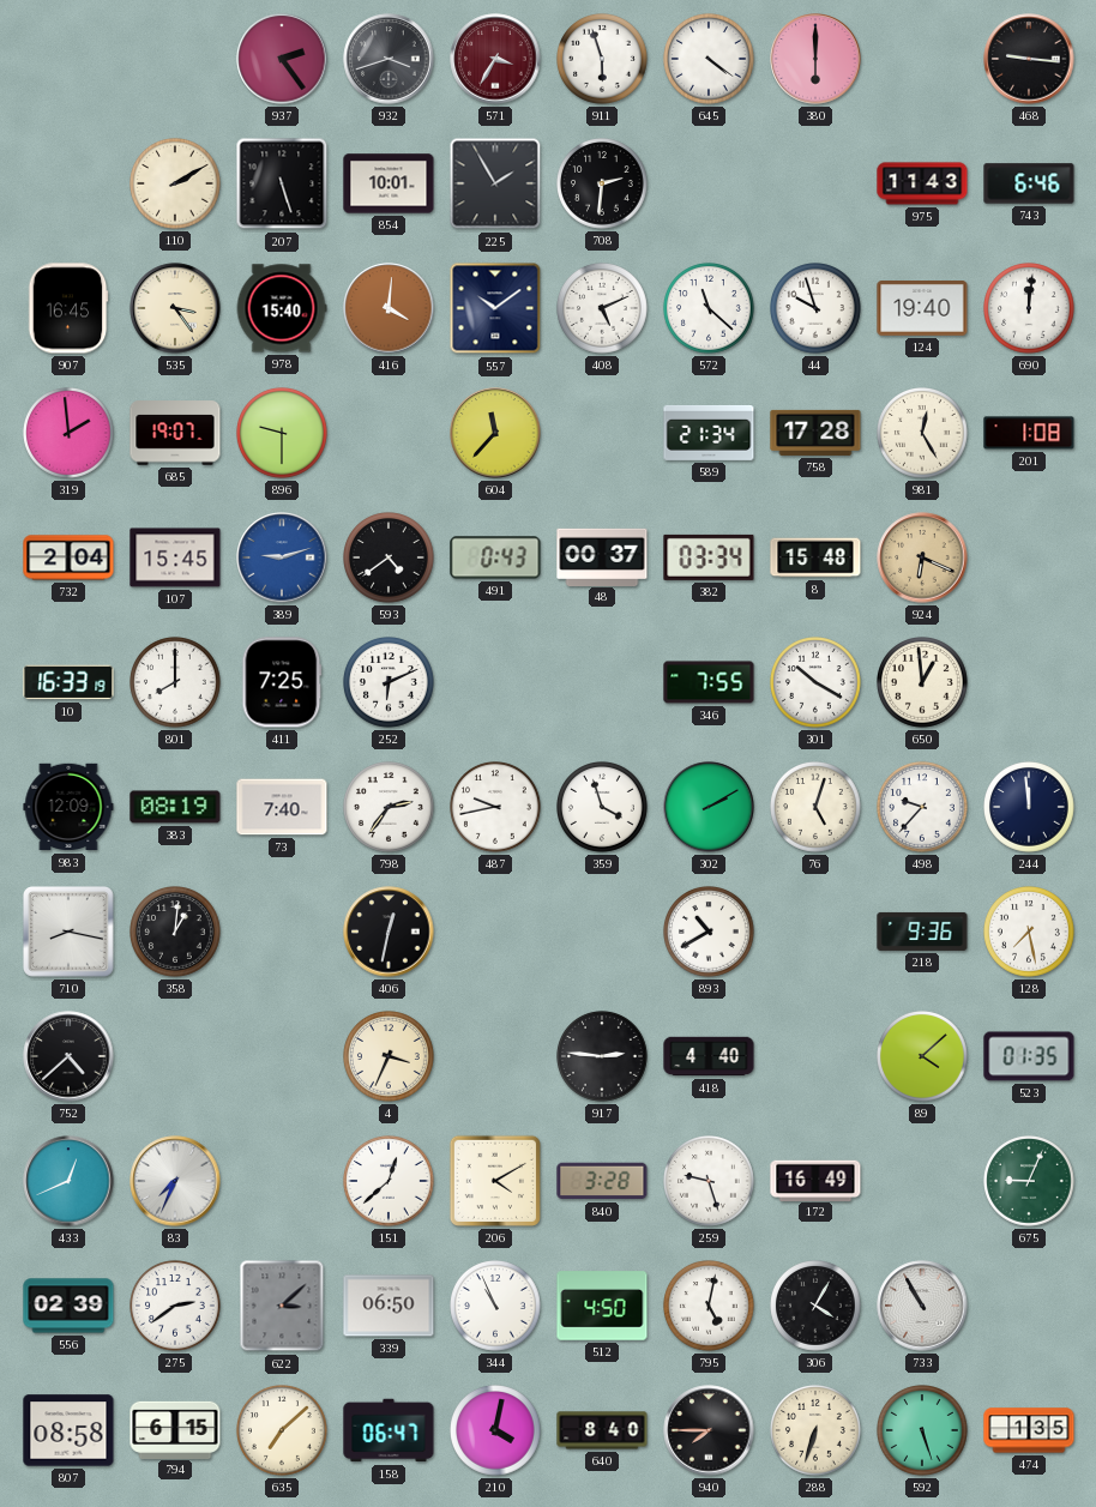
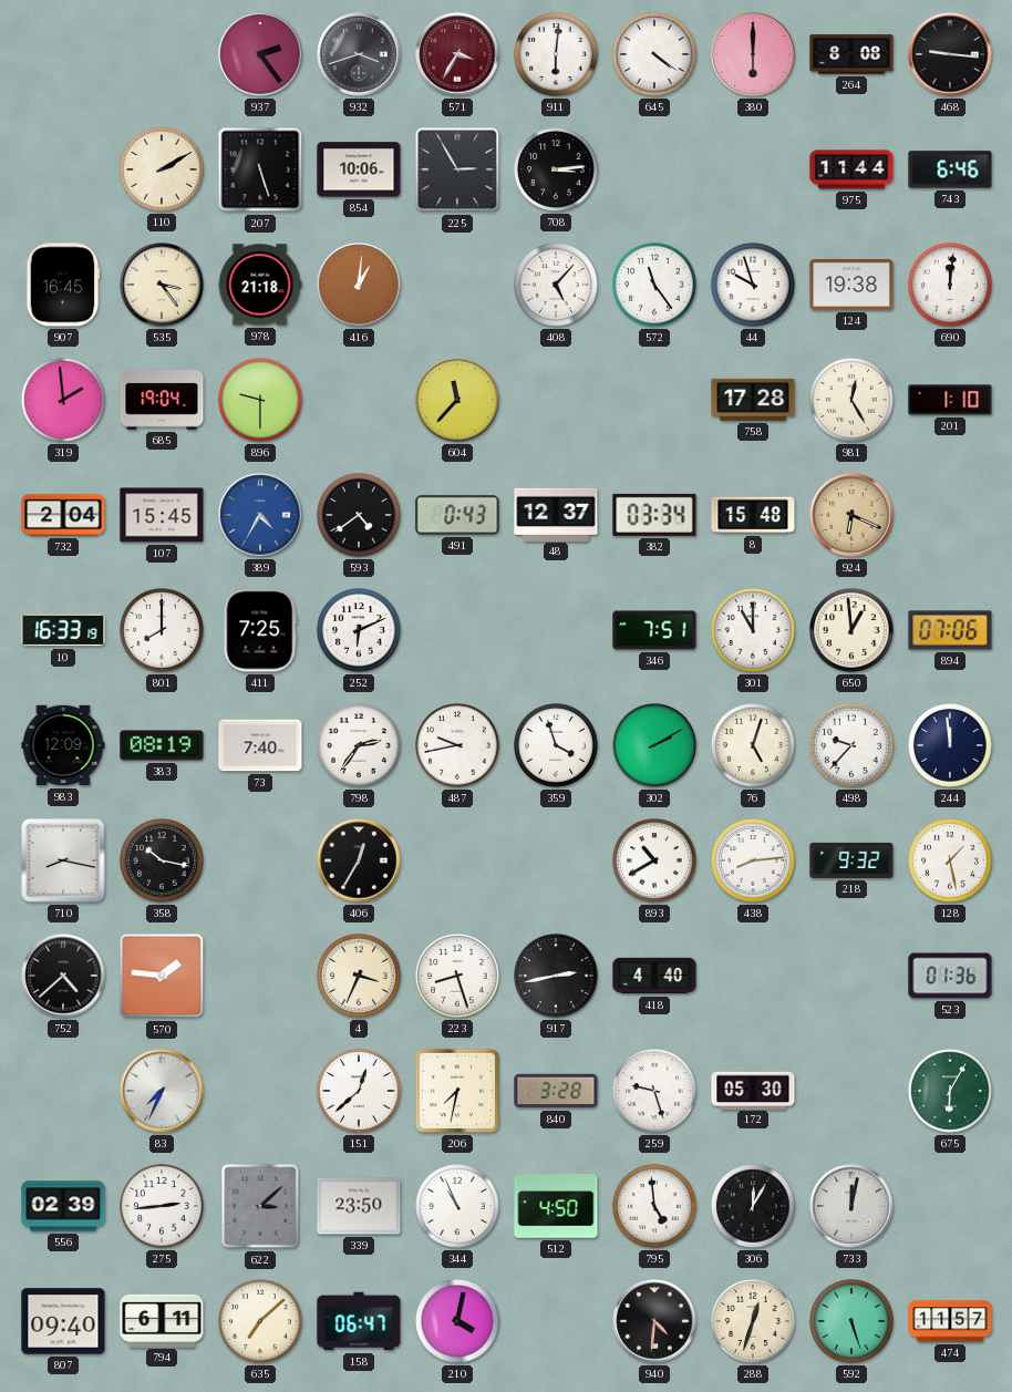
911: 5:57 -> 6:01 (557, 55)
264: none -> 8:08 (851, 54)
854: 10:01 -> 10:06 (359, 169)
225: 1:55 -> 2:55 (457, 169)
708: 2:31 -> 3:14 (557, 171)
975: 11:43 -> 11:44 (851, 169)
978: 15:40 -> 21:18 (260, 285)
416: 4:01 -> 1:01 (359, 285)
557: 10:09 -> none (495, 308)
408: 5:11 -> 5:07 (557, 286)
572: 11:22 -> 11:24 (655, 286)
124: 19:40 -> 19:38 (851, 286)
685: 19:07 -> 19:04 (162, 400)
589: 21:34 -> none (709, 433)
201: 1:08 -> 1:10 (950, 400)
389: 9:12 -> 4:35 (260, 515)
48: 00:37 -> 12:37 (556, 514)
346: 7:55 -> 7:51 (654, 630)
301: 10:20 -> 11:00 (754, 631)
894: none -> 07:06 (950, 630)
358: 1:01 -> 10:17 (163, 862)
406: 12:32 -> 12:35 (359, 860)
438: none -> 8:14 (754, 862)
218: 9:36 -> 9:32 (851, 860)
128: 7:28 -> 1:28 (951, 862)
570: none -> 1:46 (162, 976)
223: none -> 8:27 (458, 977)
917: 2:46 -> 2:43 (557, 977)
89: 4:08 -> none (923, 1057)
523: 01:35 -> 01:36 (950, 976)
433: 12:41 -> none (68, 1181)
206: 4:10 -> 7:32 (457, 1091)
172: 16:49 -> 05:30 (753, 1090)
675: 9:04 -> 6:05 (951, 1092)
275: 2:39 -> 2:44 (163, 1207)
339: 06:50 -> 23:50 (359, 1206)
795: 5:02 -> 4:59 (655, 1207)
306: 4:05 -> 12:05 (754, 1207)
733: 10:55 -> 12:02 (851, 1206)
807: 08:58 -> 09:40 (63, 1321)
794: 6:15 -> 6:11 (162, 1320)
640: 8:40 -> none (602, 1430)
940: 7:45 -> 4:31 (654, 1321)
288: 6:33 -> 12:33 (754, 1322)
474: 1:35 -> 11:57 (950, 1321)
